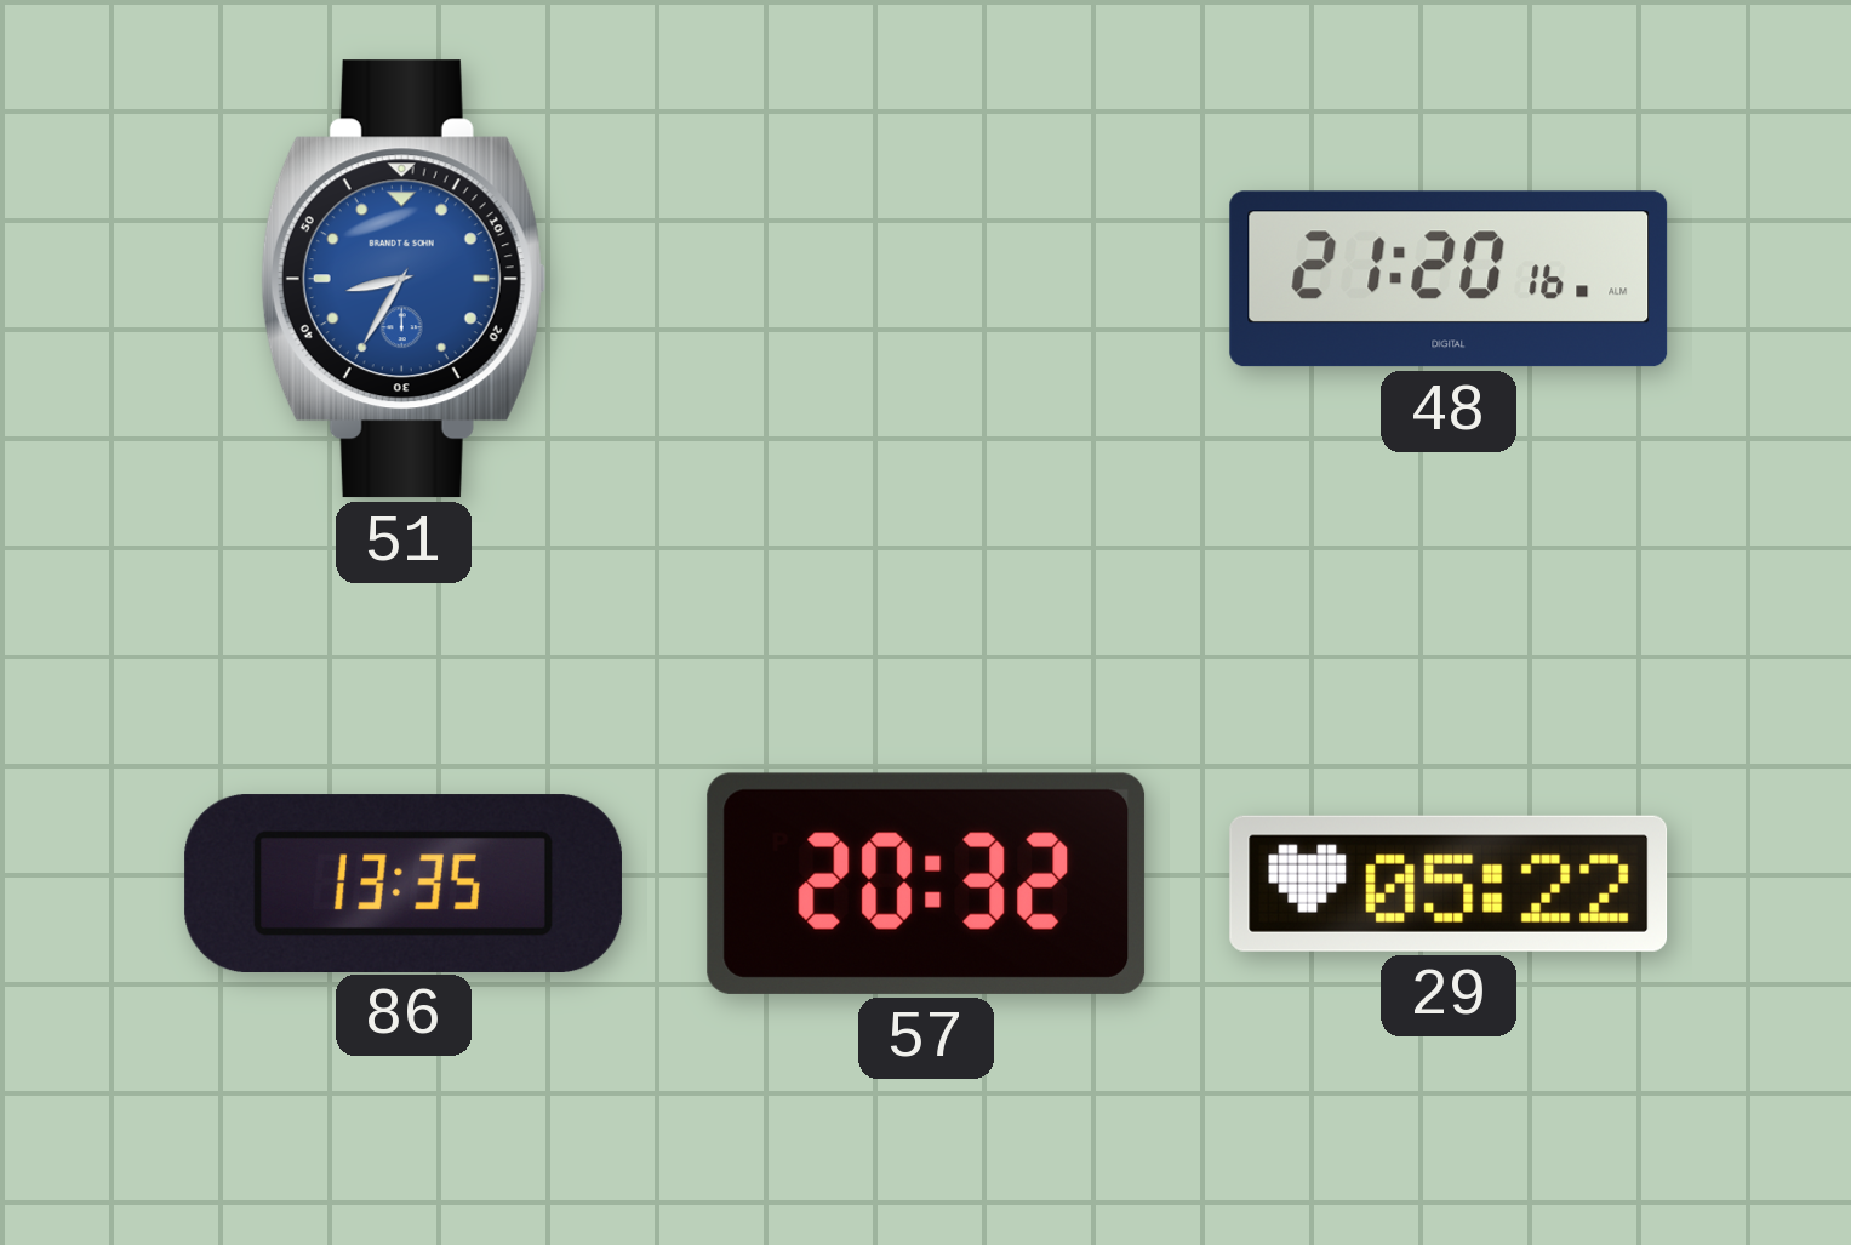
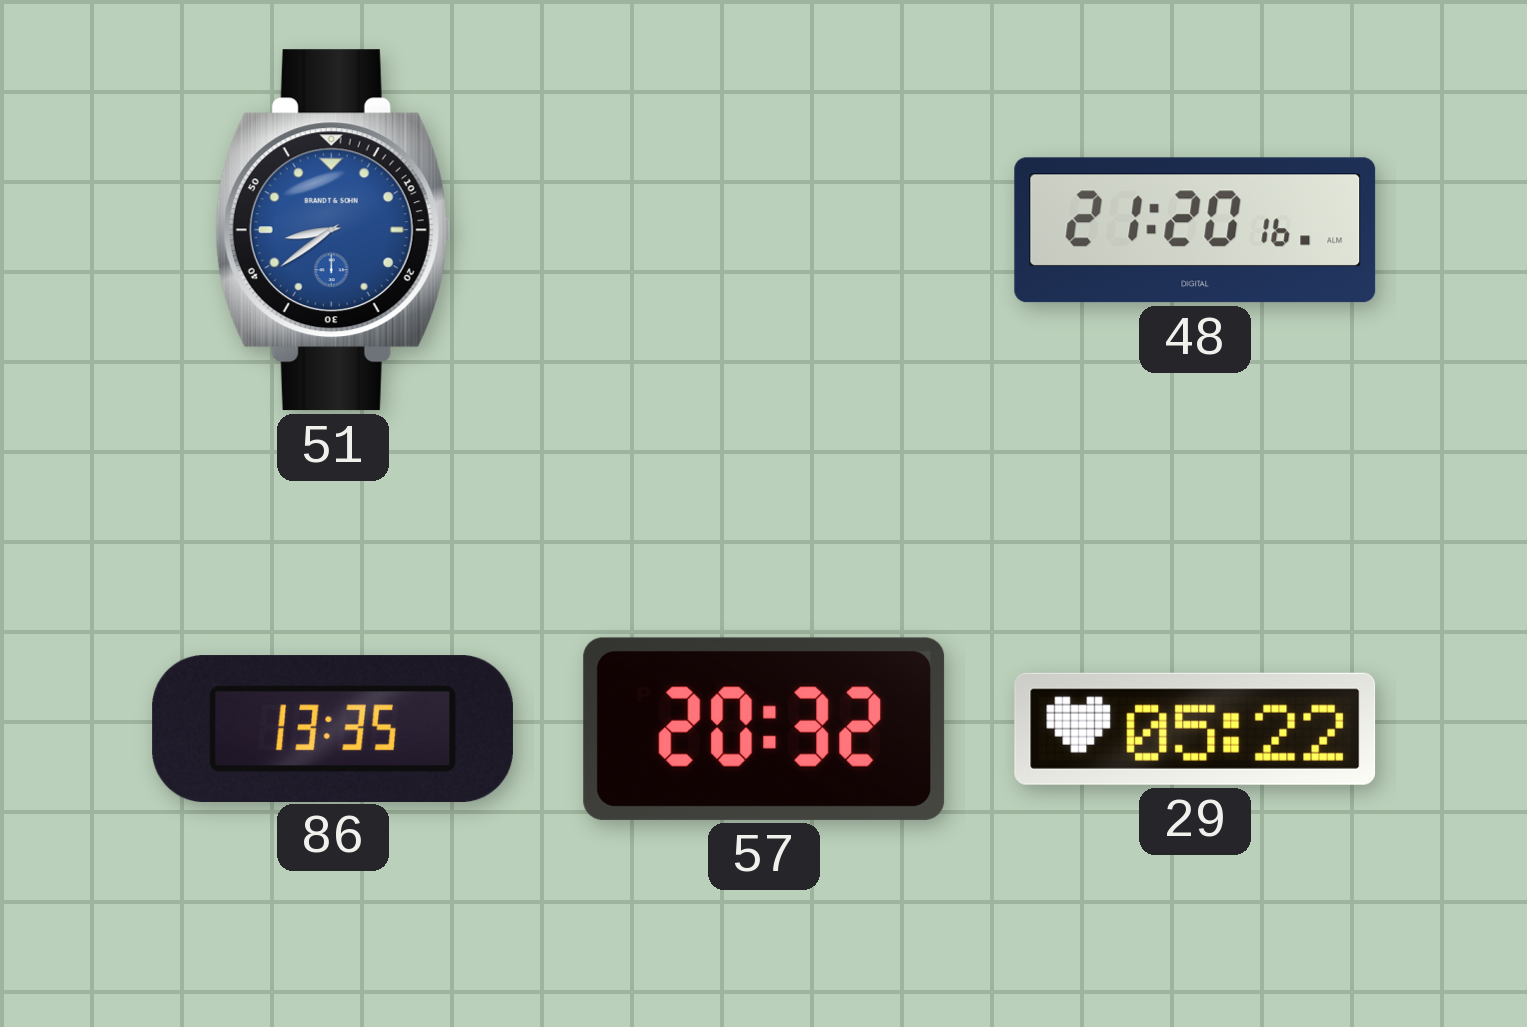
51: 8:35 -> 8:39 (332, 230)
